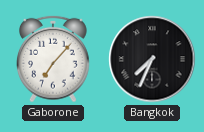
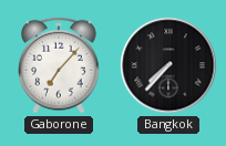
Bangkok: 7:34 -> 7:37 (168, 65)
